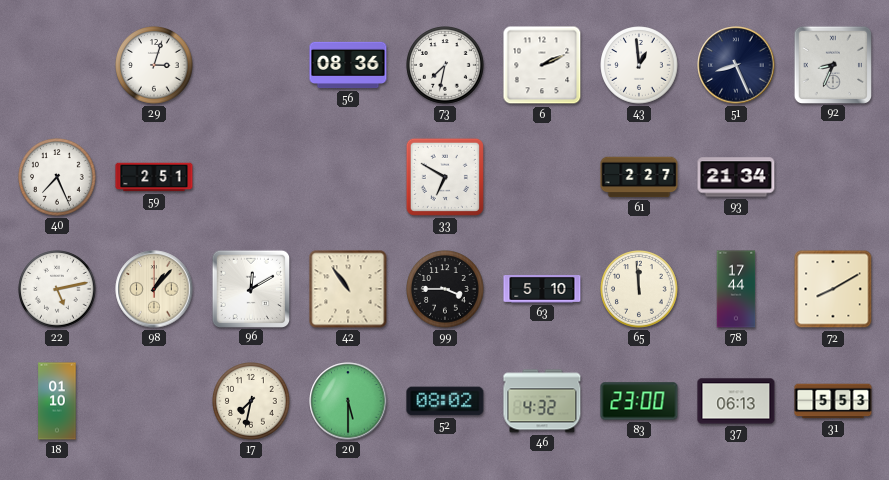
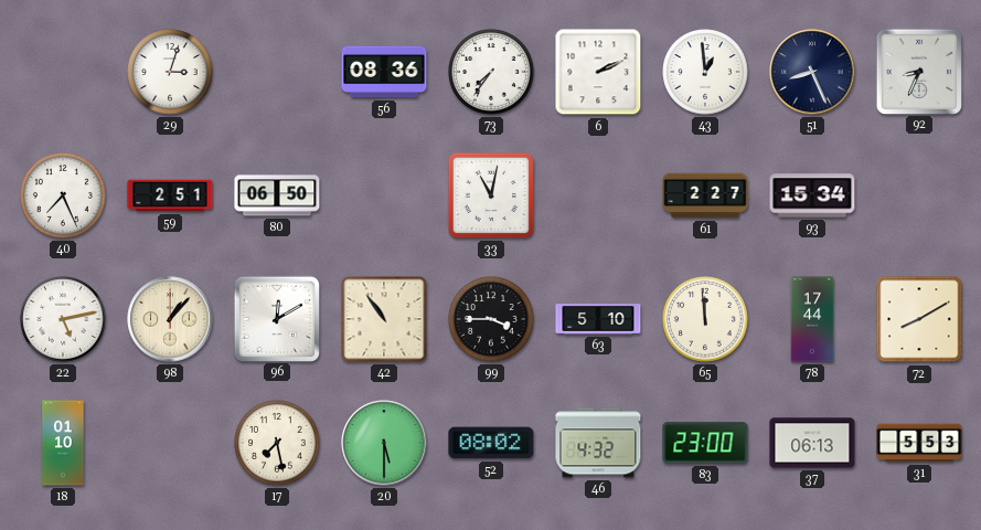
73: 7:32 -> 7:36 (491, 72)
80: none -> 06:50 (277, 195)
33: 6:50 -> 11:02 (491, 195)
93: 21:34 -> 15:34 (812, 195)
17: 7:32 -> 7:28 (277, 443)
